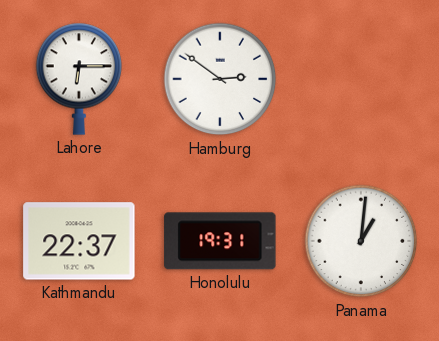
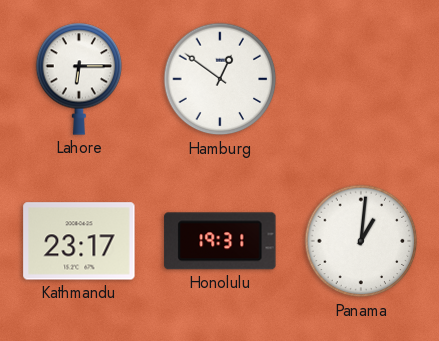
Hamburg: 2:51 -> 12:51 (220, 79)
Kathmandu: 22:37 -> 23:17 (79, 241)
